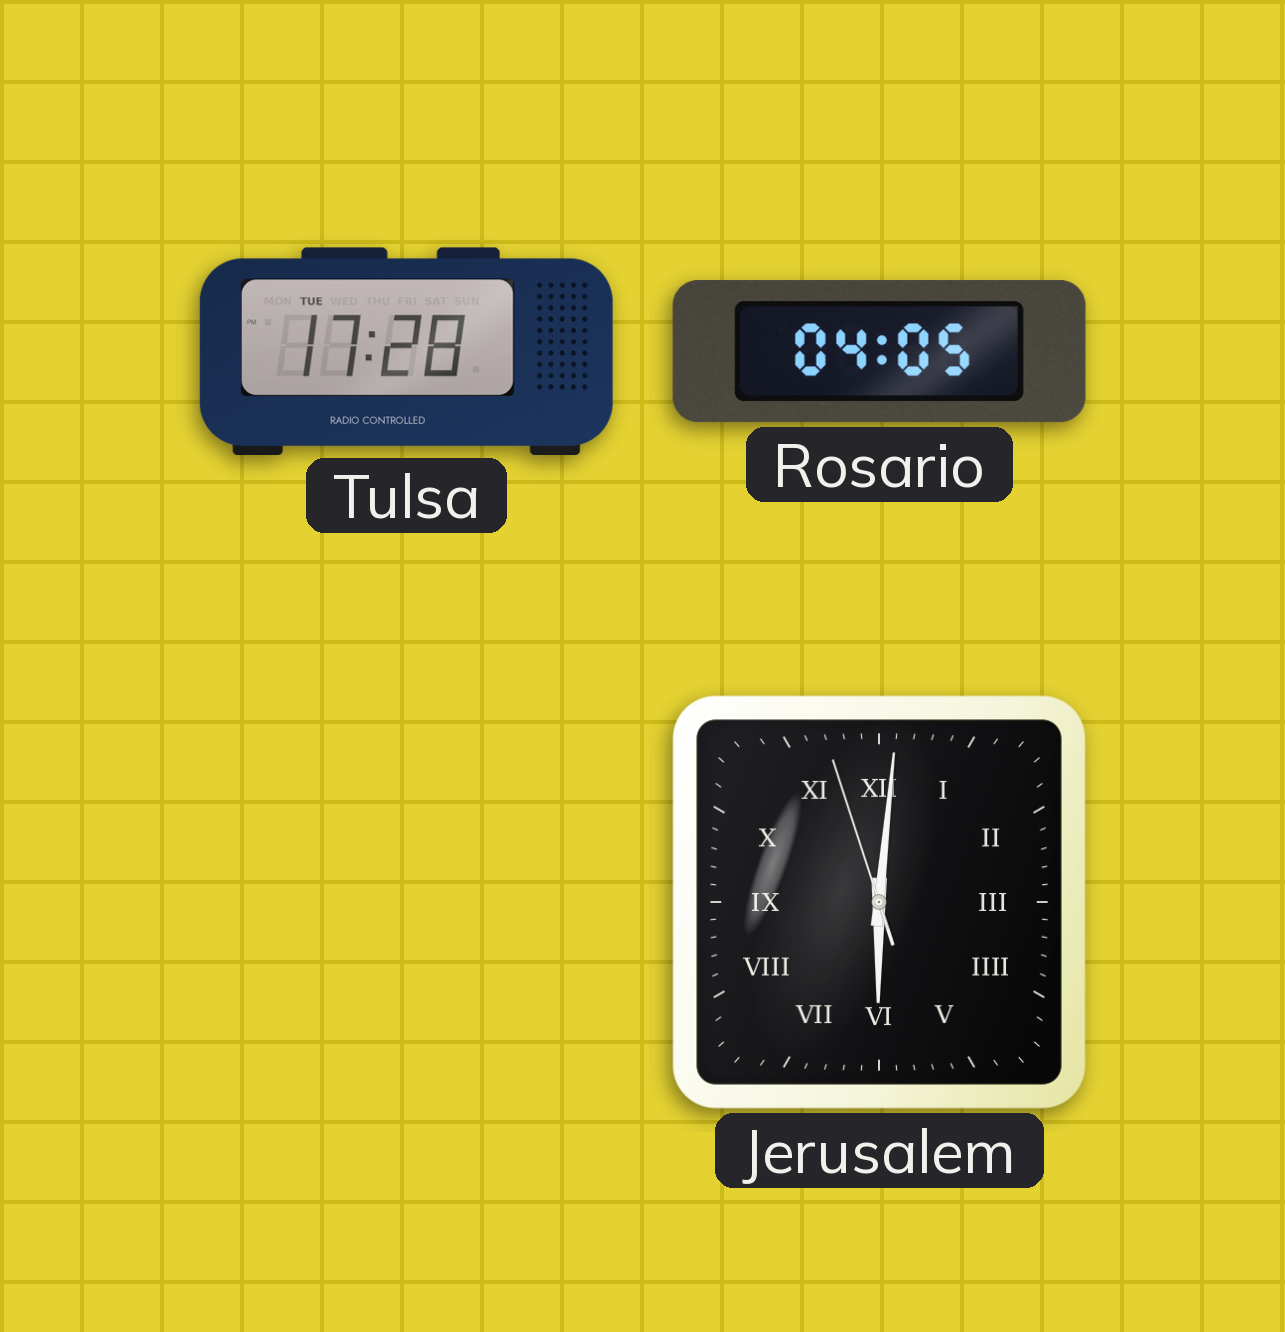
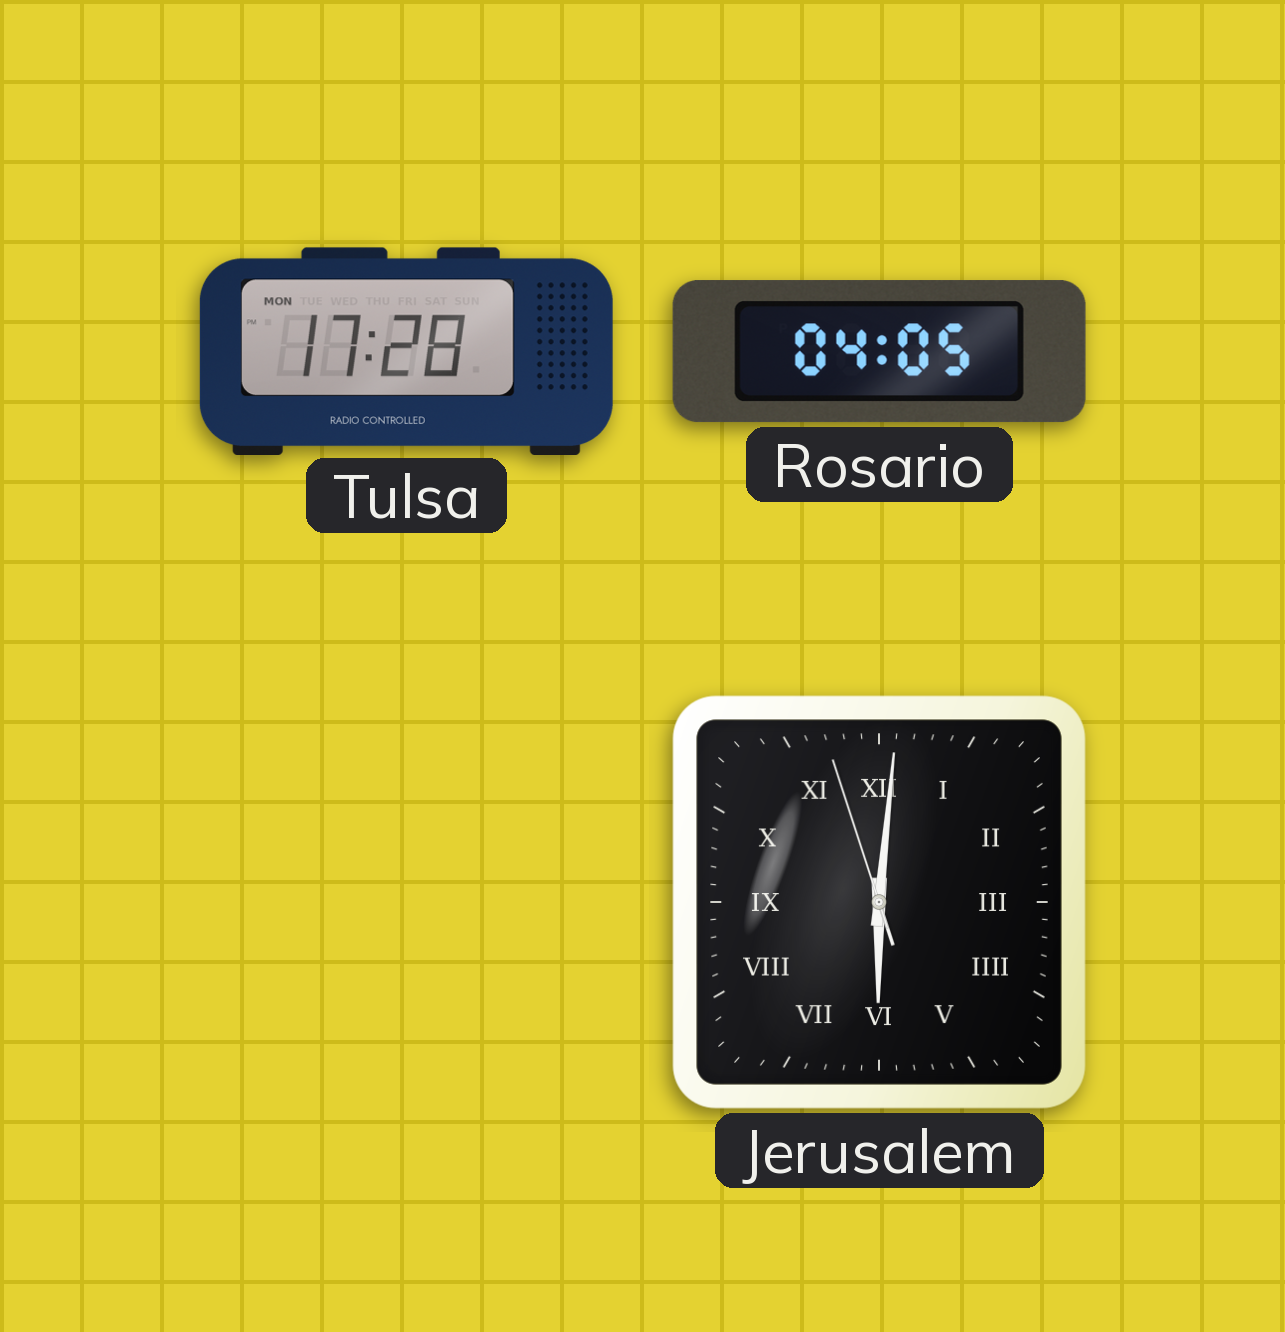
Tulsa date: TUE -> MON (406, 351)
